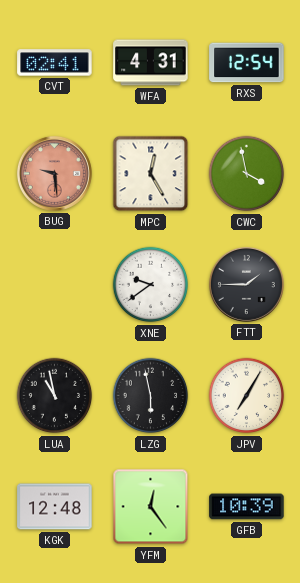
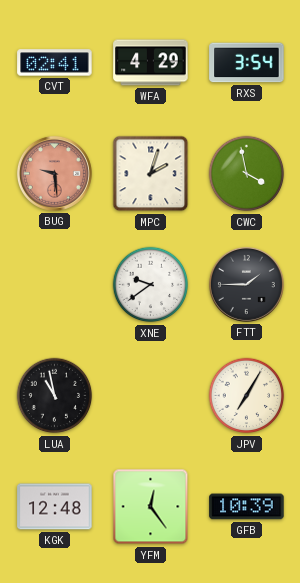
WFA: 4:31 -> 4:29 (151, 63)
RXS: 12:54 -> 3:54 (247, 63)
MPC: 12:25 -> 2:03 (151, 174)
LZG: 5:58 -> none (151, 396)
